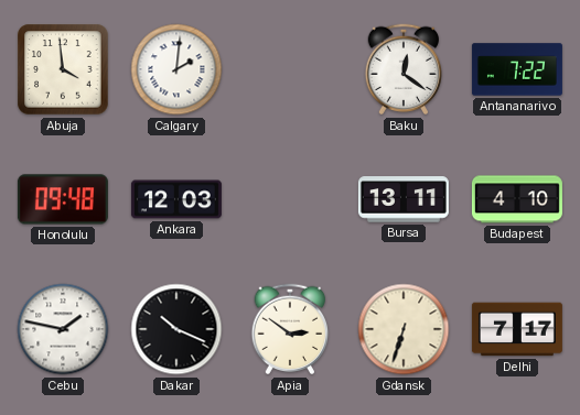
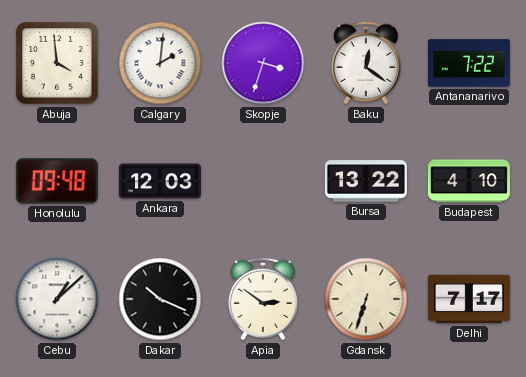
Skopje: none -> 3:33 (263, 63)
Bursa: 13:11 -> 13:22 (366, 181)
Cebu: 1:47 -> 1:08 (57, 299)
